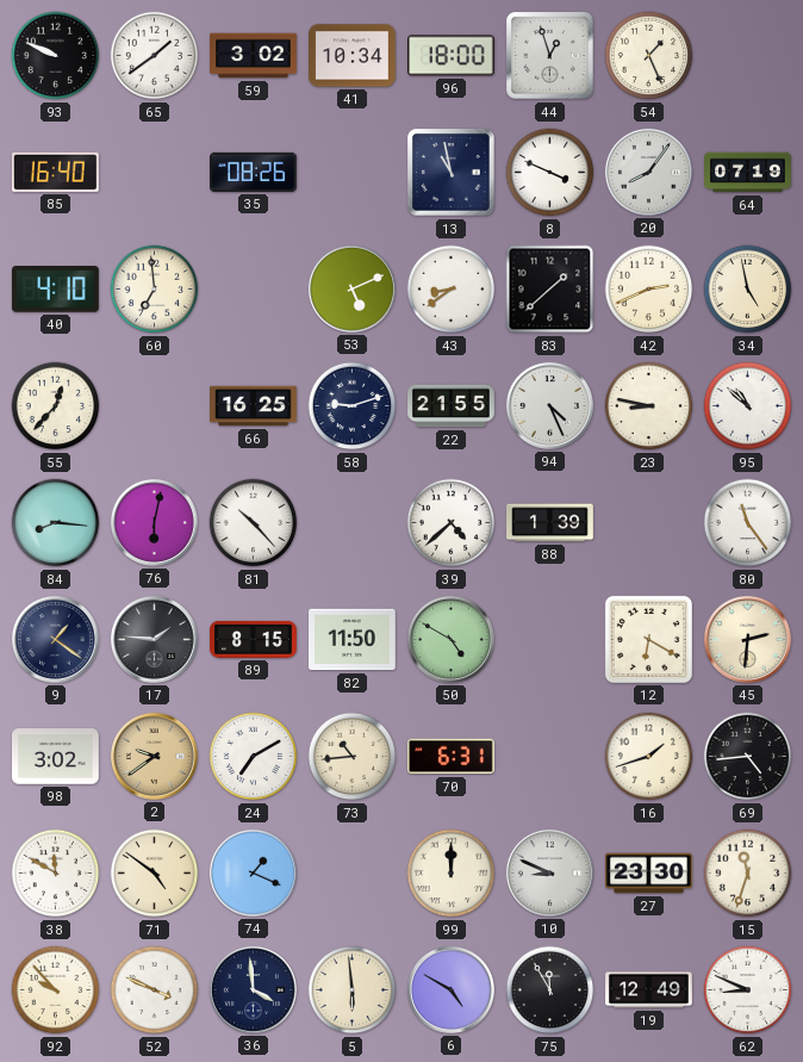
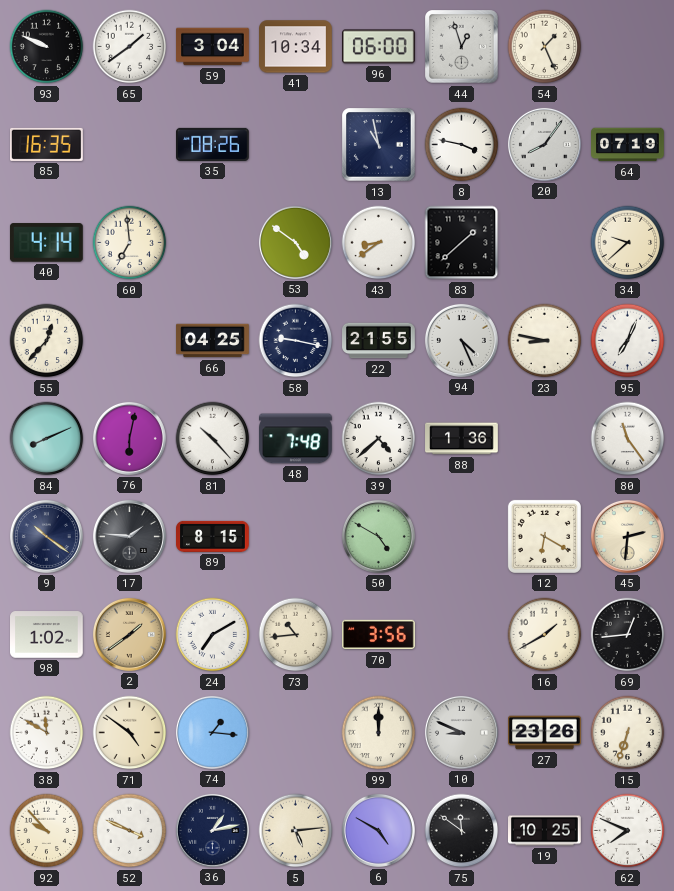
59: 3:02 -> 3:04 (213, 47)
96: 18:00 -> 06:00 (379, 47)
85: 16:40 -> 16:35 (47, 144)
8: 3:49 -> 3:47 (462, 145)
40: 4:10 -> 4:14 (46, 243)
53: 5:11 -> 4:51 (295, 242)
42: 2:41 -> none (649, 290)
34: 4:58 -> 9:38 (628, 243)
66: 16:25 -> 04:25 (213, 341)
58: 9:12 -> 9:17 (296, 341)
95: 10:52 -> 7:04 (628, 341)
84: 8:16 -> 8:11 (47, 439)
48: none -> 7:48 (296, 439)
88: 1:39 -> 1:36 (462, 439)
9: 1:21 -> 10:21 (46, 536)
82: 11:50 -> none (353, 640)
98: 3:02 -> 1:02 (47, 635)
2: 9:39 -> 1:39 (129, 634)
70: 6:31 -> 3:56 (379, 635)
16: 1:42 -> 1:40 (545, 635)
69: 4:44 -> 12:44 (628, 635)
74: 1:19 -> 1:16 (212, 732)
27: 23:30 -> 23:26 (545, 733)
15: 11:33 -> 6:33 (628, 733)
36: 3:59 -> 1:13 (212, 830)
5: 5:59 -> 5:14 (296, 831)
75: 11:55 -> 11:51 (462, 831)
19: 12:49 -> 10:25 (545, 831)
62: 8:49 -> 7:49 (628, 831)
